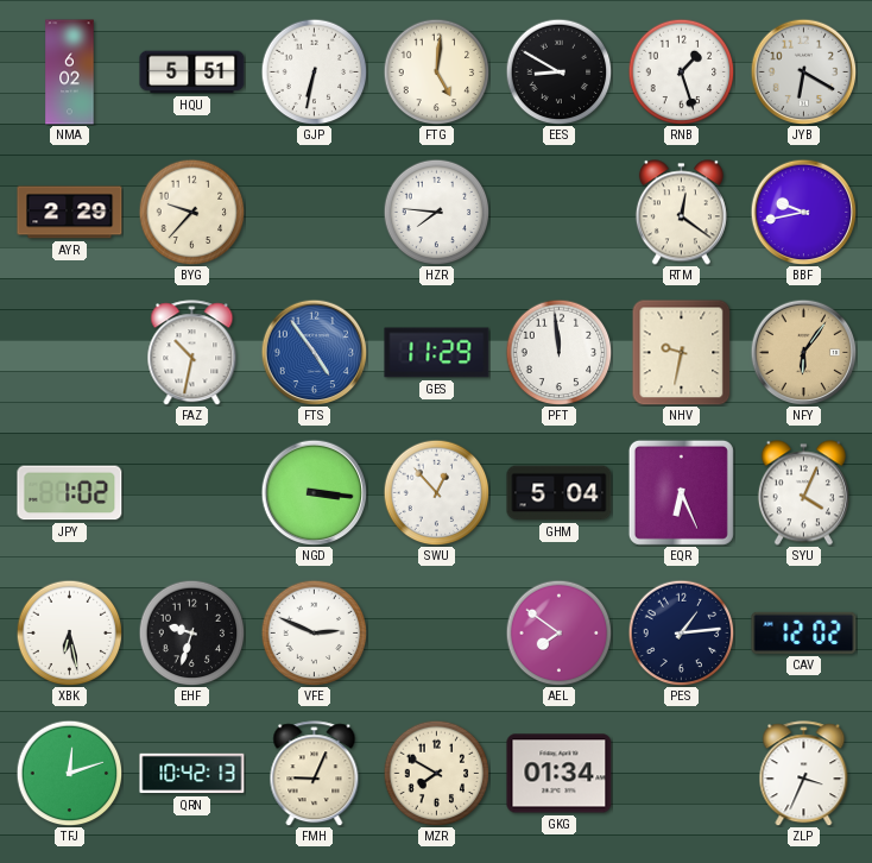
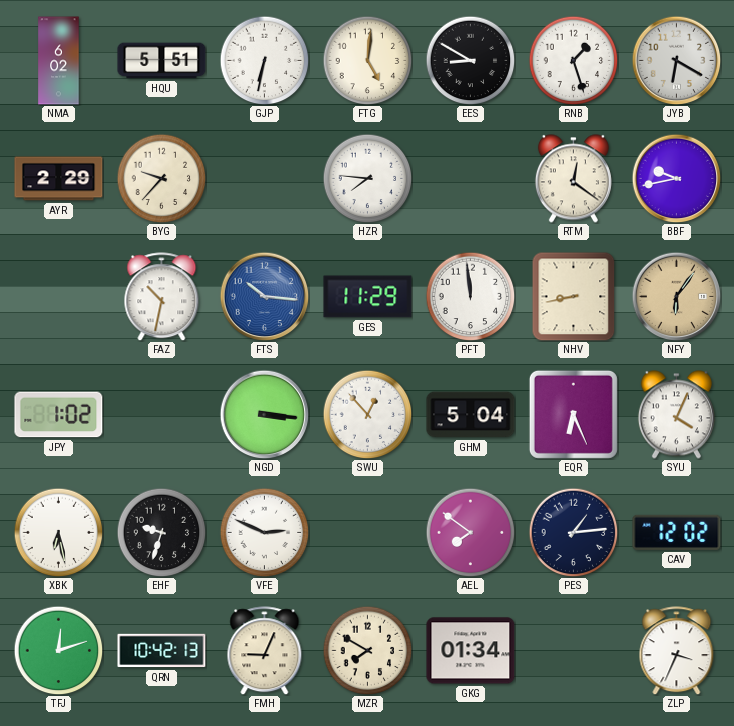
FTS: 4:54 -> 10:16 (264, 296)
NHV: 9:32 -> 8:43 (574, 296)
